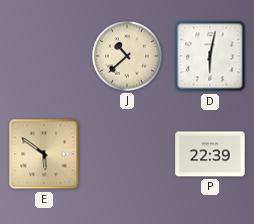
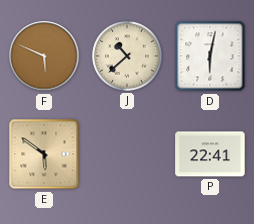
F: none -> 5:49 (44, 56)
P: 22:39 -> 22:41 (210, 154)
